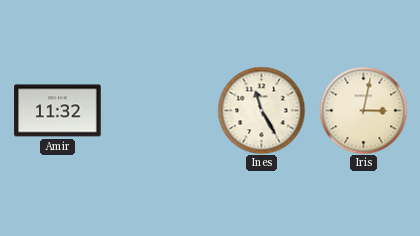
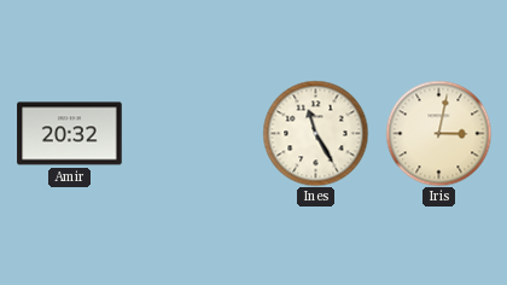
Amir: 11:32 -> 20:32 (70, 134)
